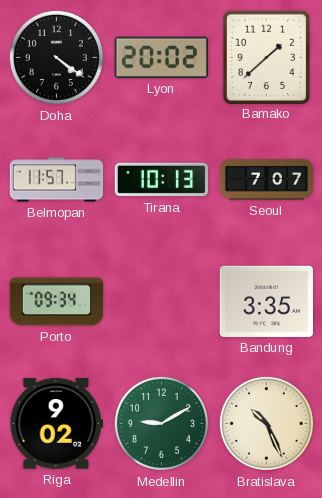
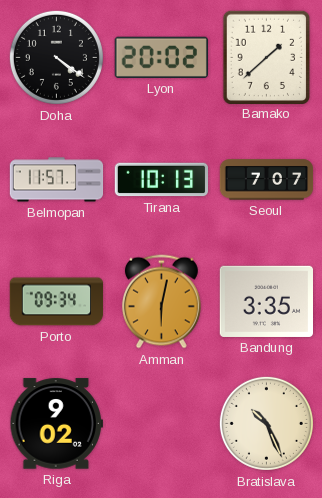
Amman: none -> 6:02 (161, 302)
Medellin: 9:10 -> none (161, 423)
